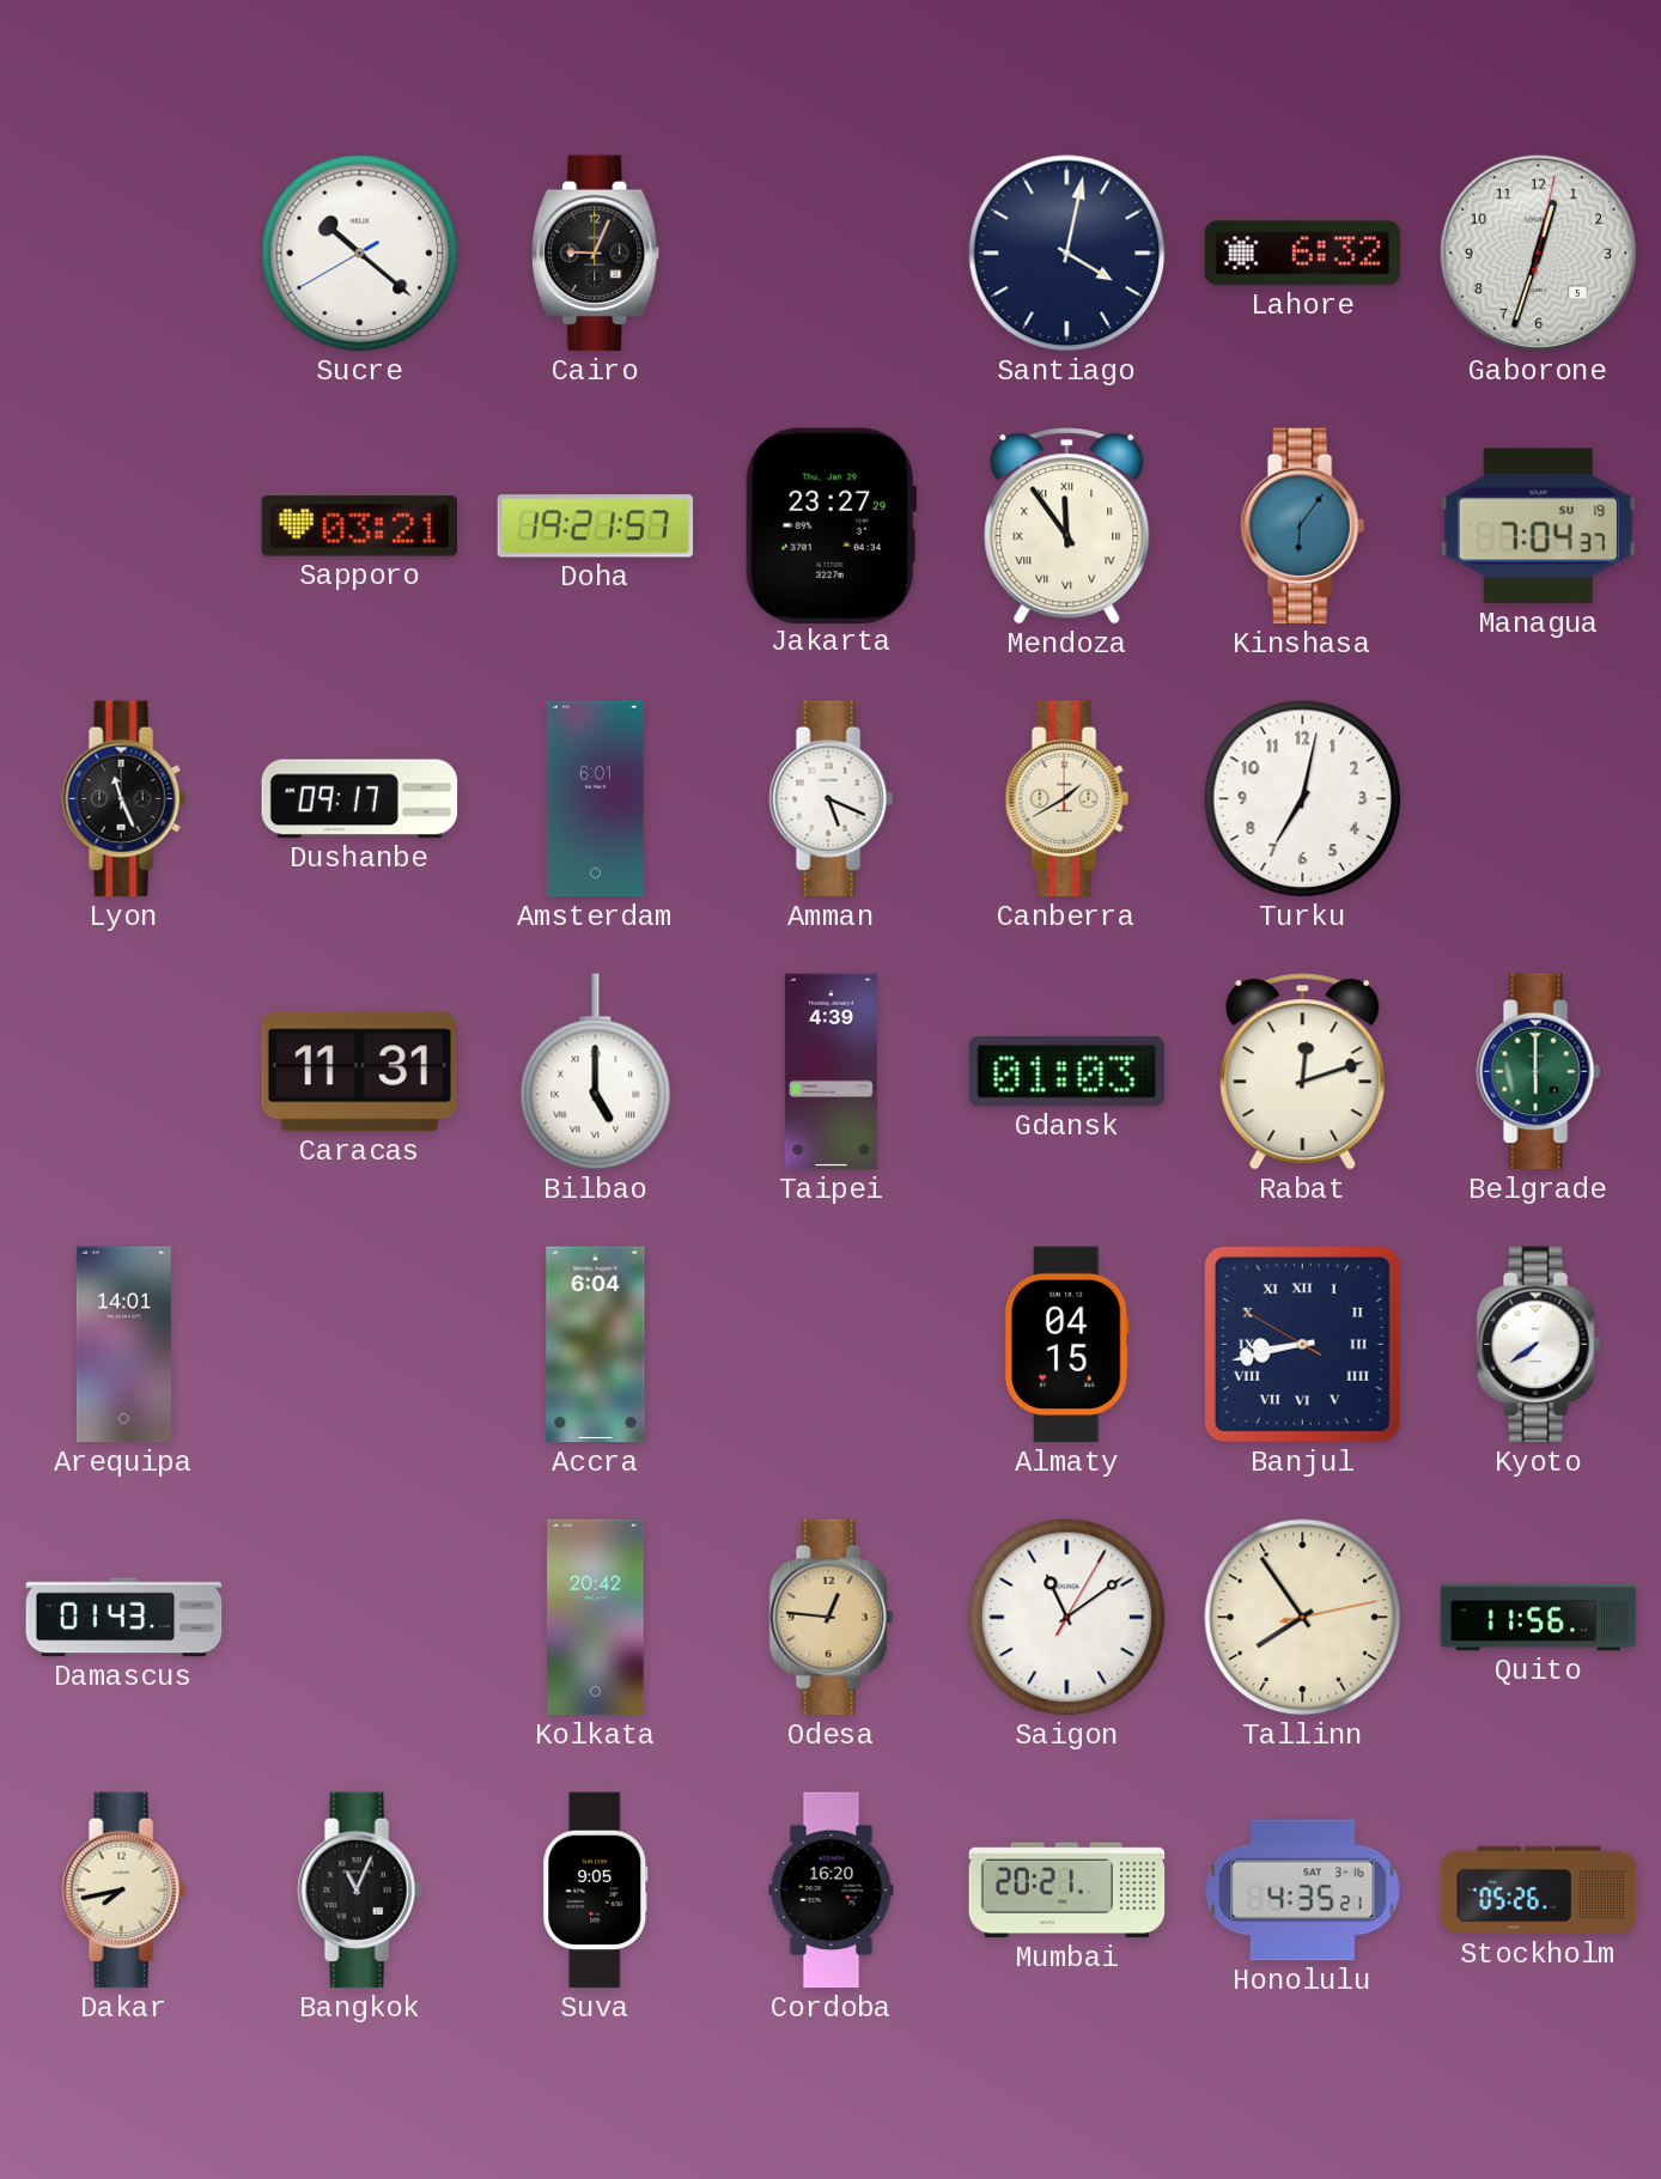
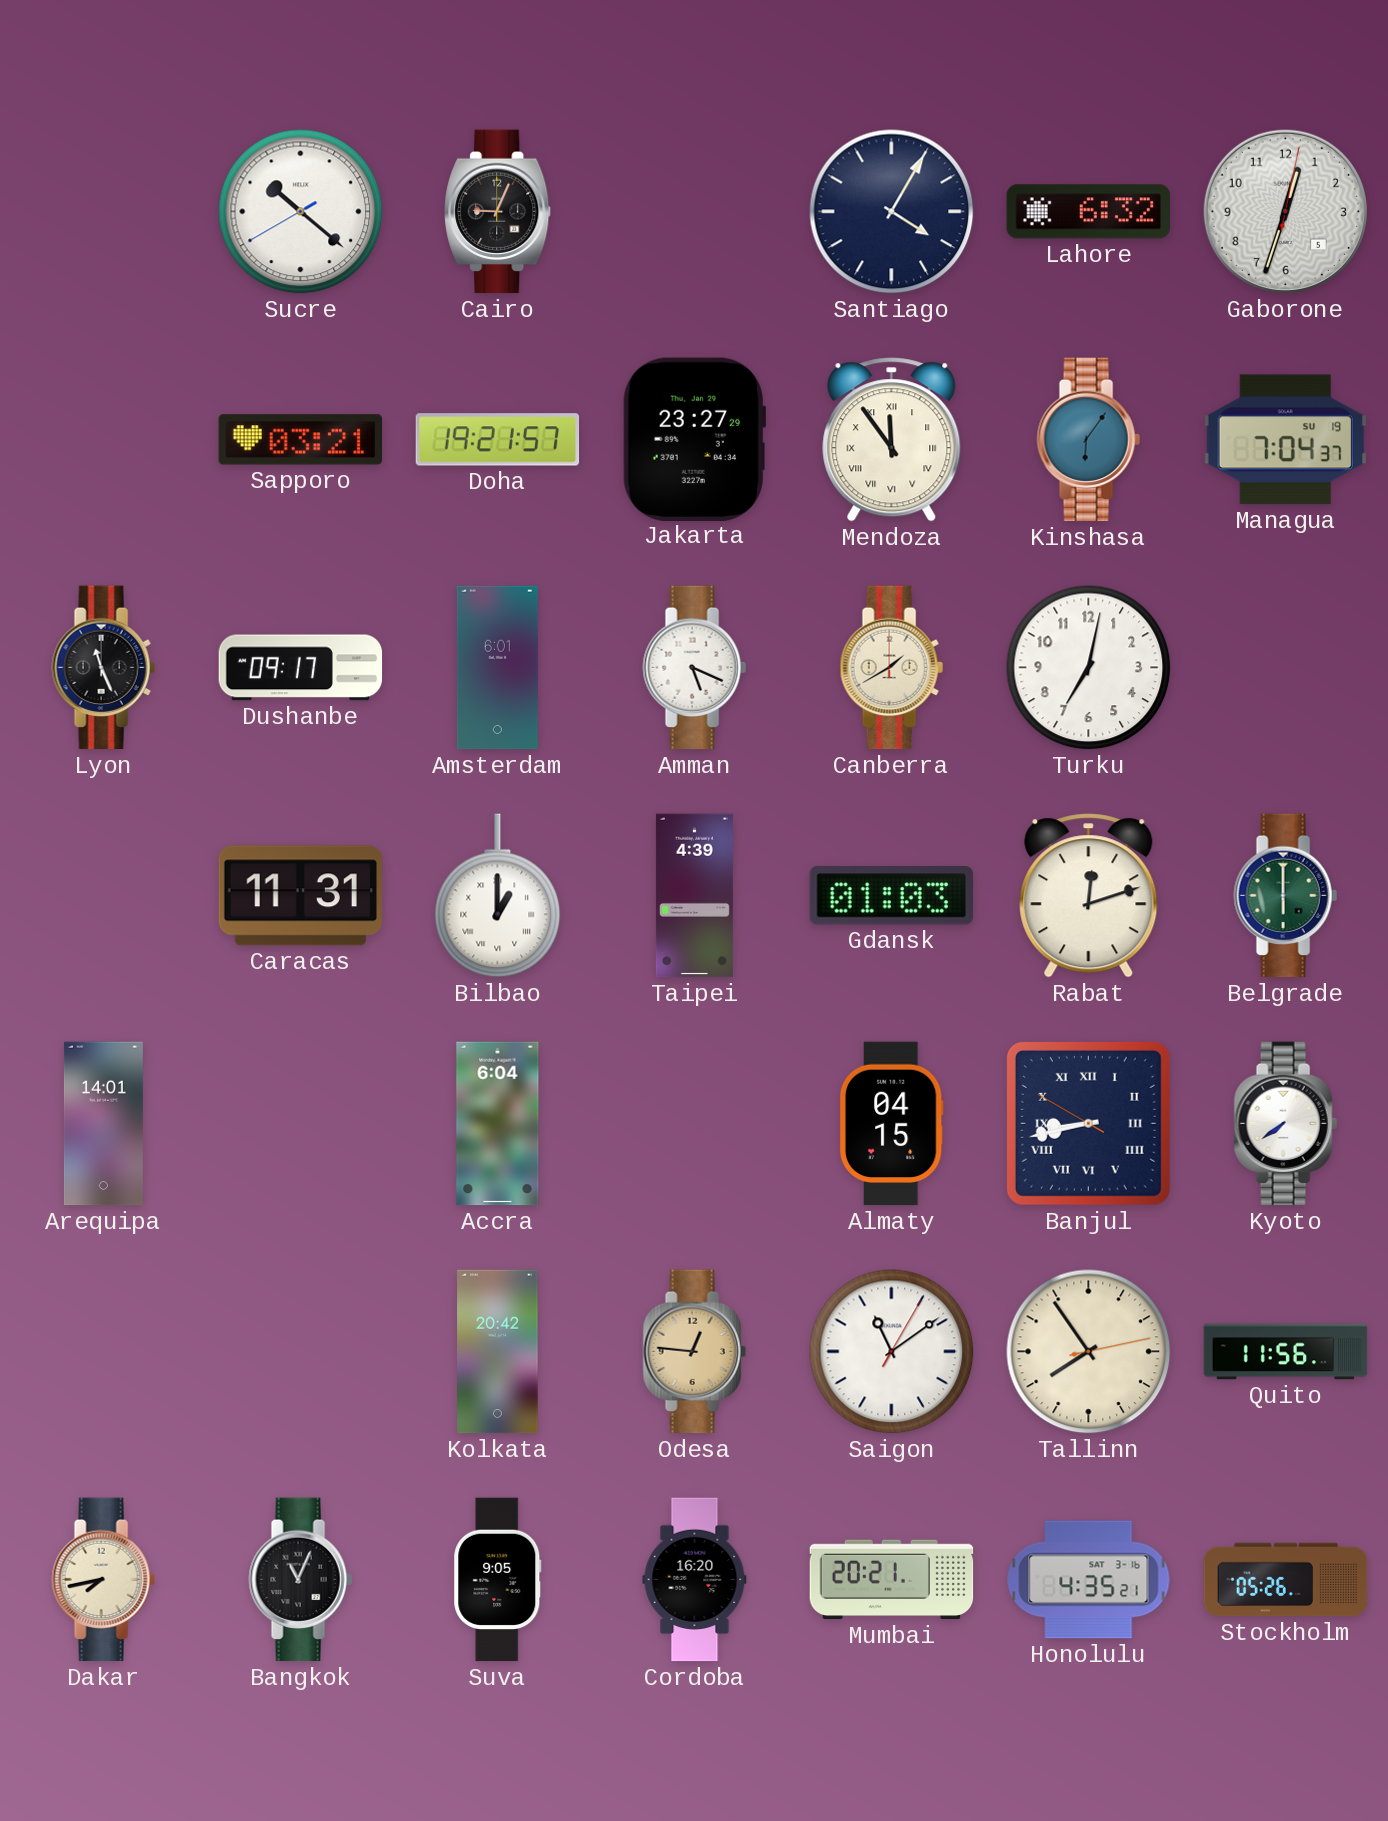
Santiago: 4:02 -> 4:05 (892, 212)
Bilbao: 5:00 -> 1:00 (498, 896)
Damascus: 01:43 -> none (124, 1618)
